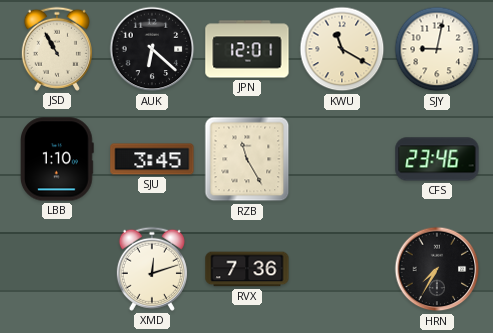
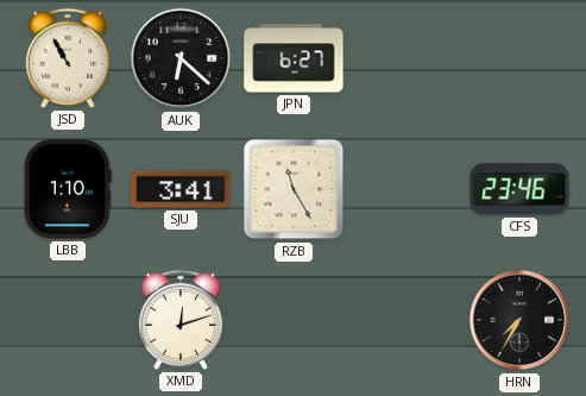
JPN: 12:01 -> 6:27 (294, 58)
KWU: 11:20 -> none (342, 49)
SJY: 9:02 -> none (437, 49)
SJU: 3:45 -> 3:41 (181, 189)
RVX: 7:36 -> none (247, 269)
